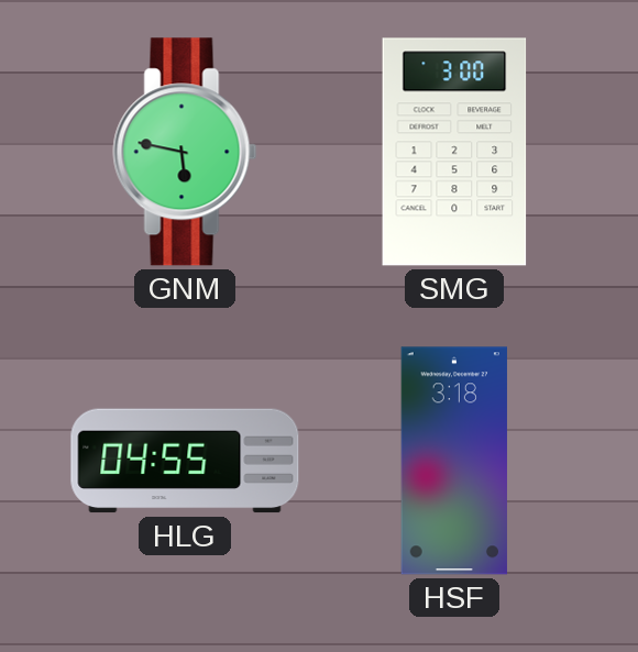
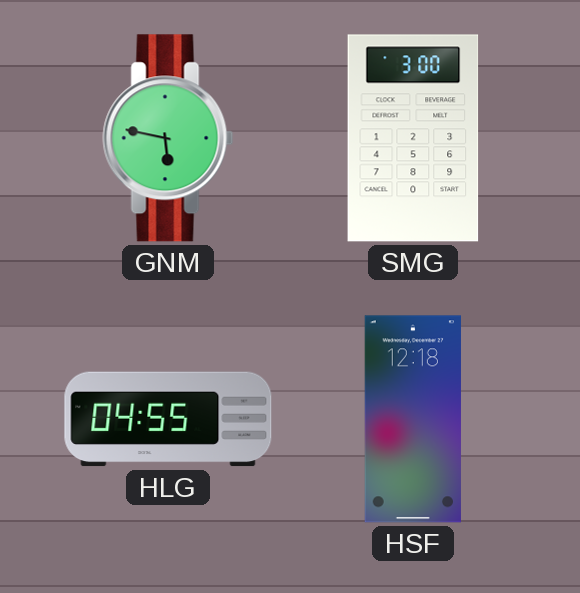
HSF: 3:18 -> 12:18 (413, 419)
